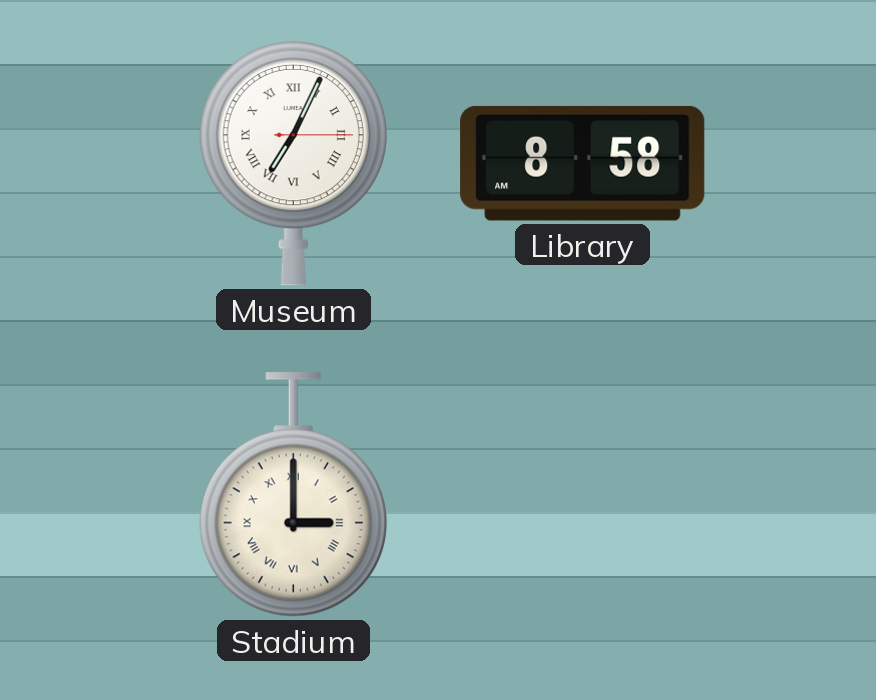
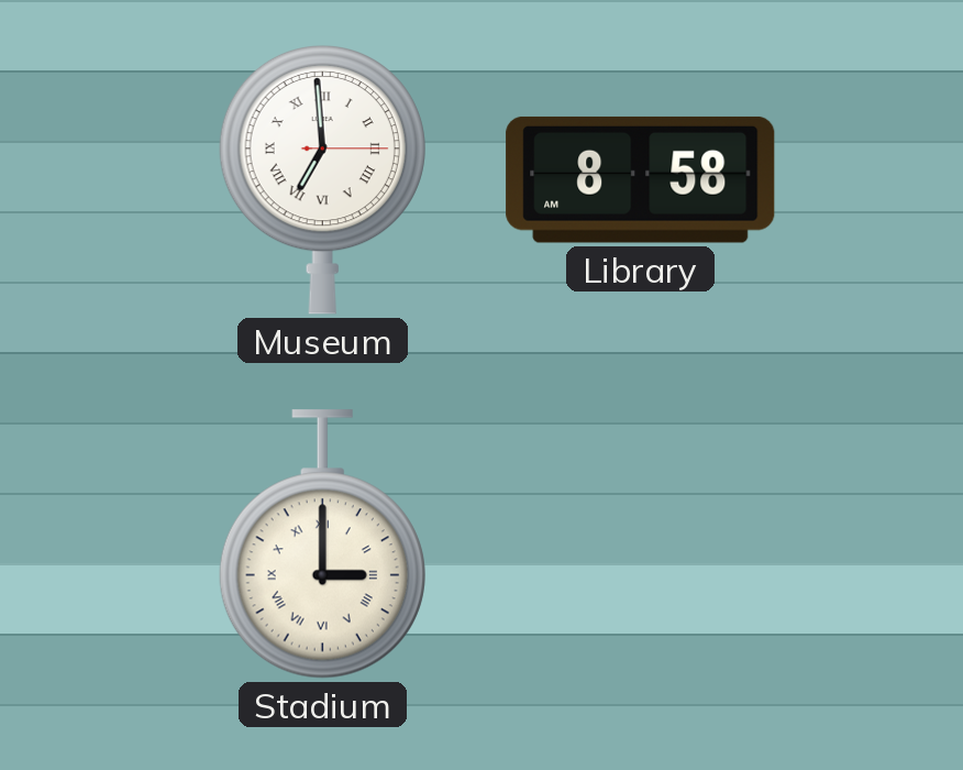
Museum: 7:04 -> 6:59 (322, 179)
